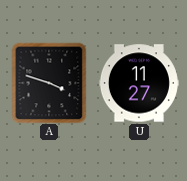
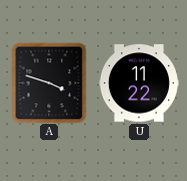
U: 11:27 -> 11:22 (139, 83)
